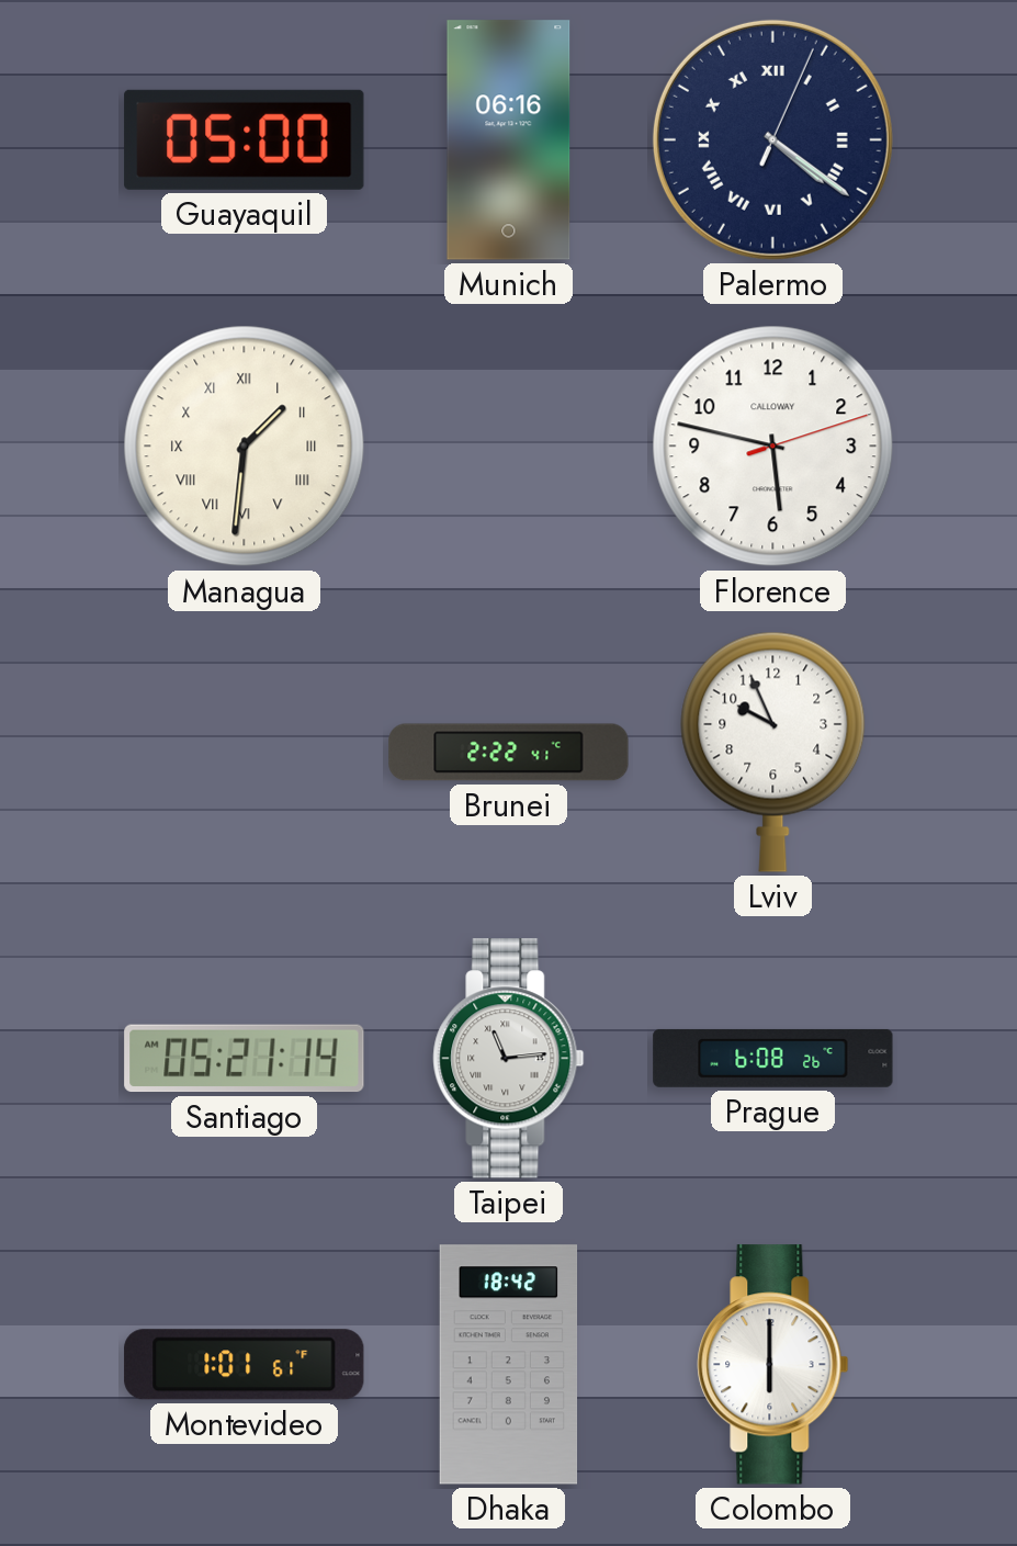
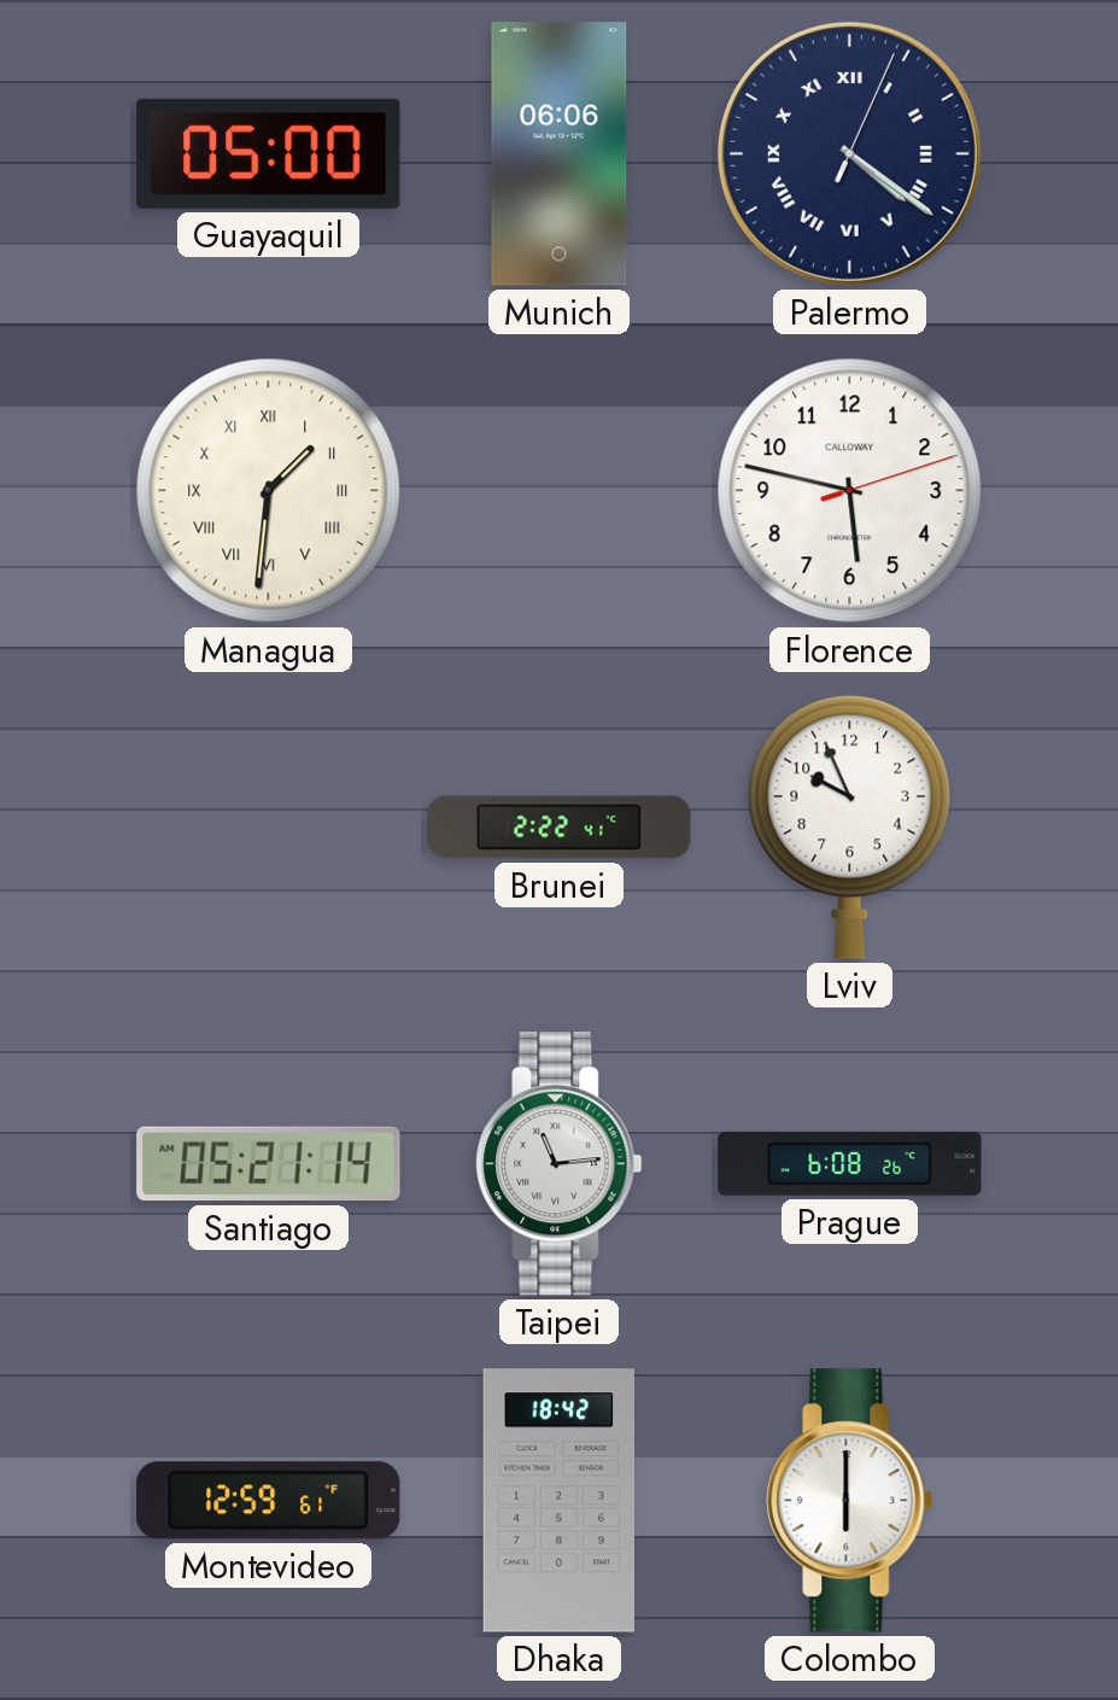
Munich: 06:16 -> 06:06 (560, 154)
Montevideo: 1:01 -> 12:59 (269, 1501)
